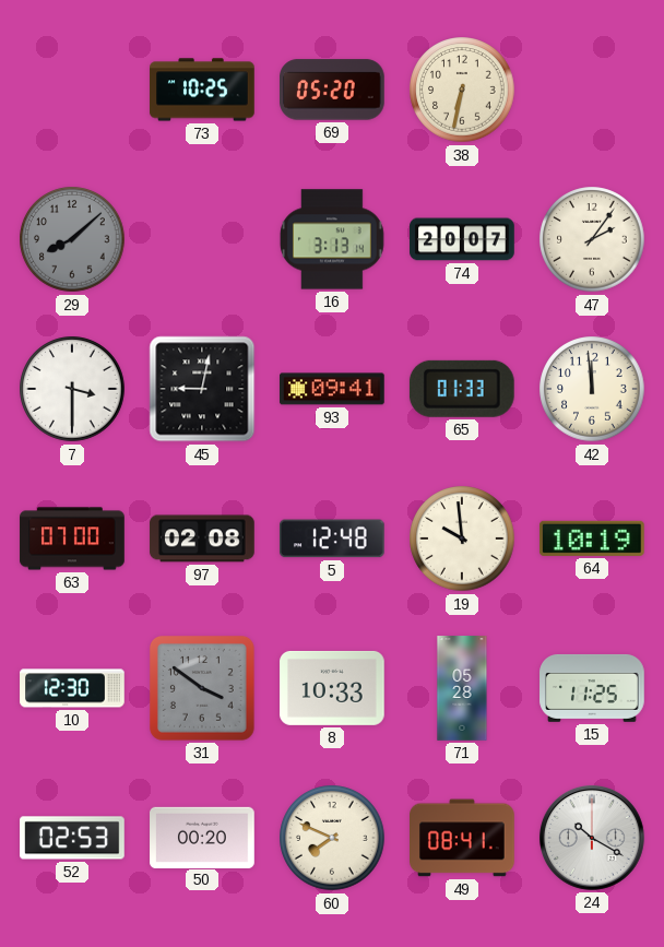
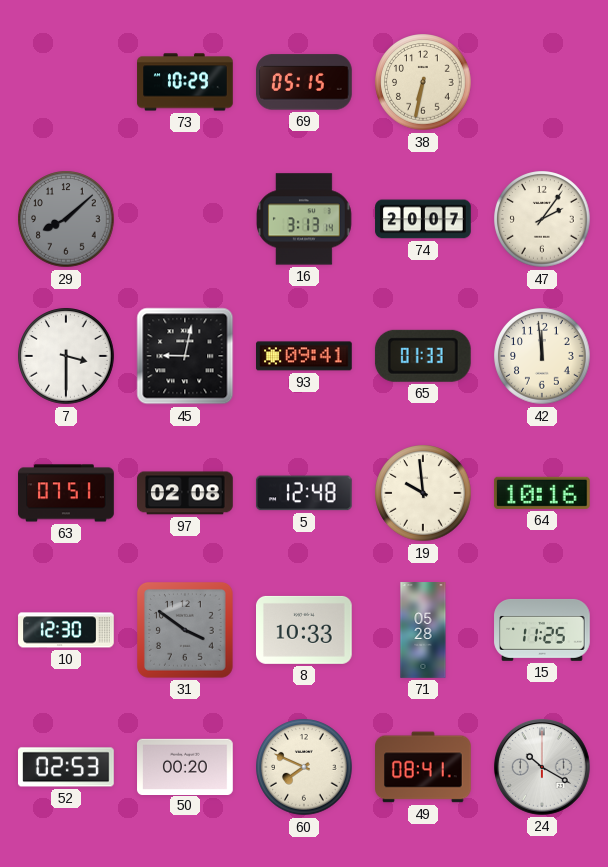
73: 10:25 -> 10:29 (185, 82)
69: 05:20 -> 05:15 (305, 82)
63: 07:00 -> 07:51 (66, 493)
64: 10:19 -> 10:16 (542, 493)
